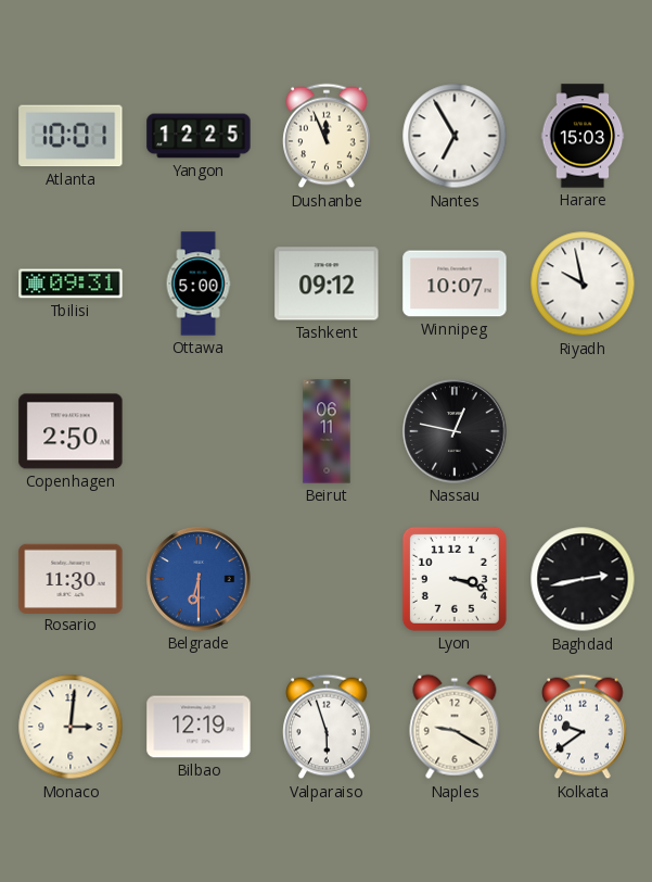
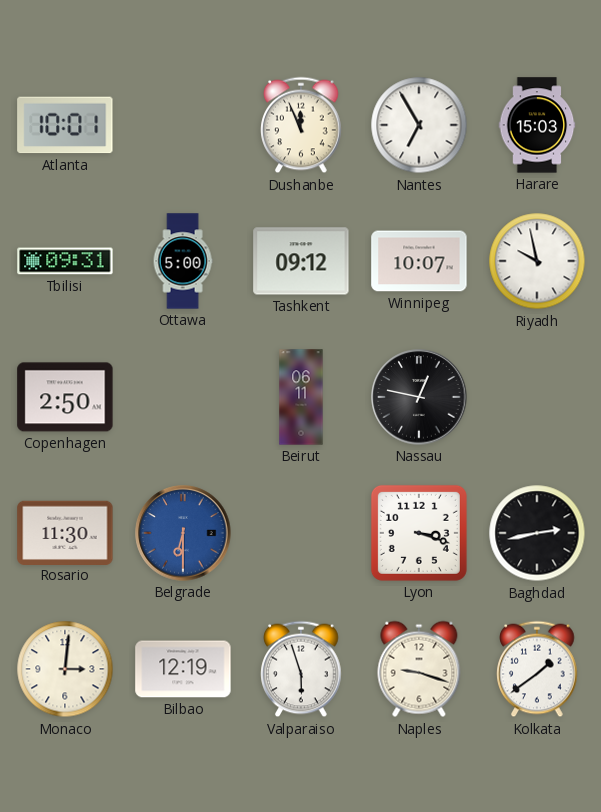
Yangon: 12:25 -> none (199, 136)
Naples: 9:20 -> 9:18 (419, 669)
Kolkata: 9:39 -> 1:39 (537, 669)
